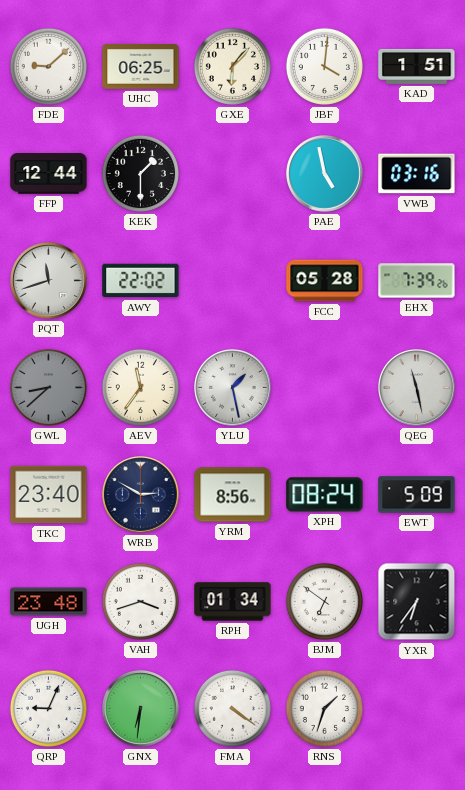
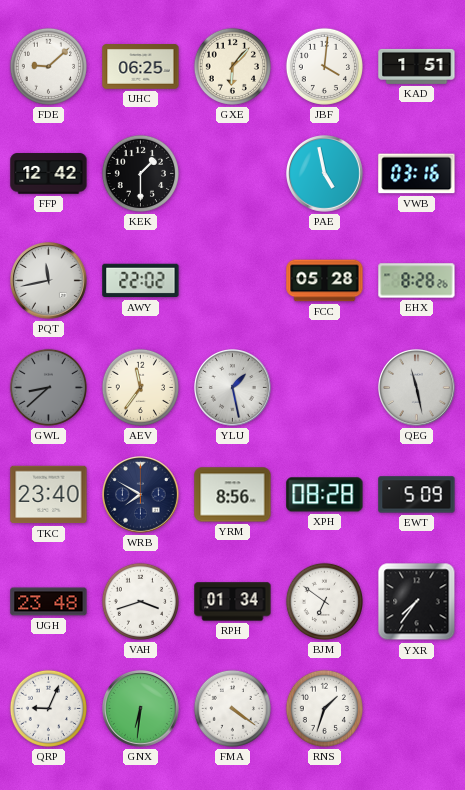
FFP: 12:44 -> 12:42 (49, 174)
PQT: 11:42 -> 11:43 (49, 281)
EHX: 7:39 -> 8:28 (417, 281)
WRB: 2:50 -> 7:50 (141, 495)
XPH: 08:24 -> 08:28 (325, 495)
YXR: 6:36 -> 7:36 (417, 602)
